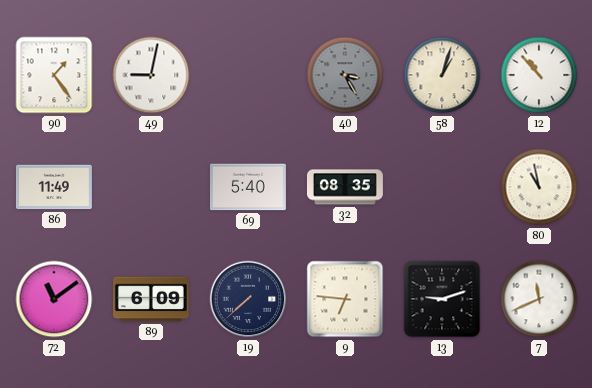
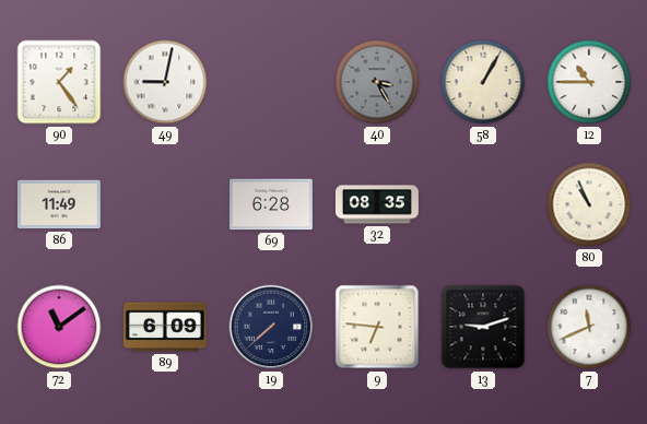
58: 1:03 -> 1:05 (483, 82)
12: 10:53 -> 10:45 (589, 82)
69: 5:40 -> 6:28 (271, 204)
80: 10:58 -> 10:56 (589, 204)
